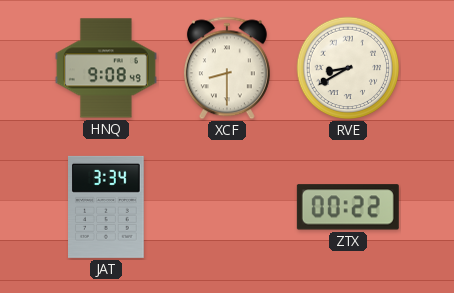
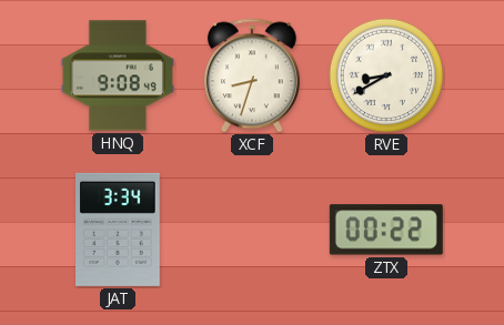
XCF: 8:30 -> 8:33 (252, 75)
